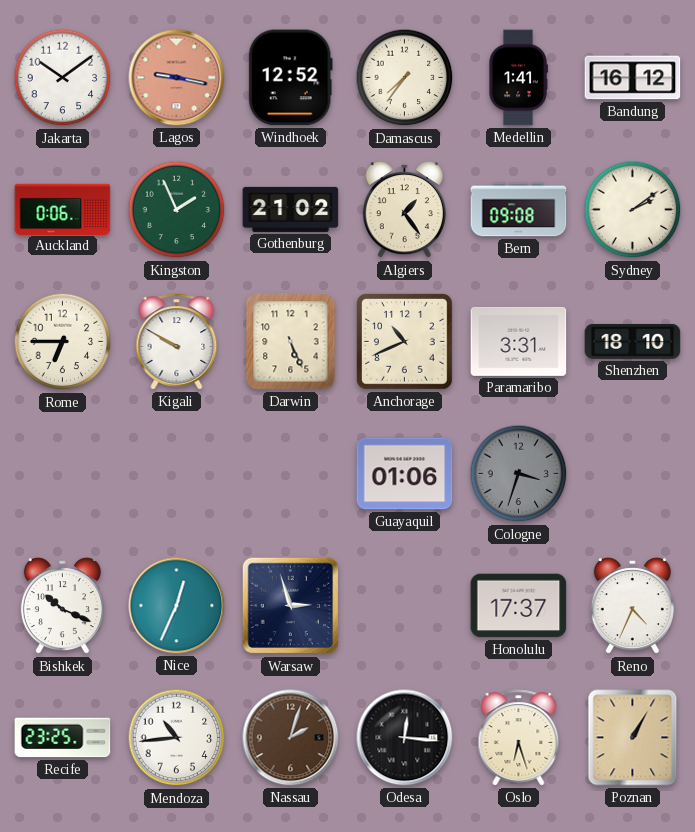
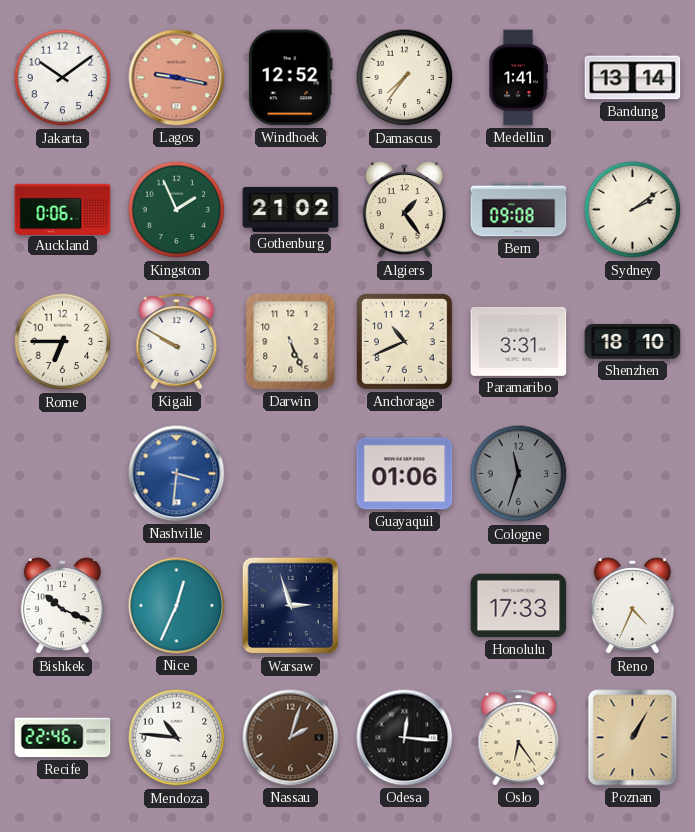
Bandung: 16:12 -> 13:14 (633, 78)
Nashville: none -> 3:31 (177, 474)
Cologne: 3:33 -> 11:33 (519, 474)
Honolulu: 17:37 -> 17:33 (519, 606)
Recife: 23:25 -> 22:46 (63, 738)
Mendoza: 10:44 -> 10:46 (177, 738)
Oslo: 6:27 -> 6:24 (519, 738)
